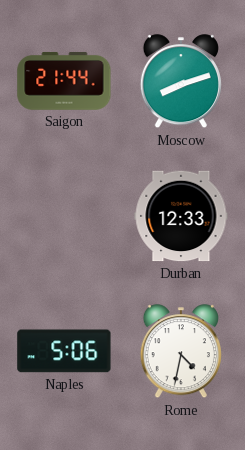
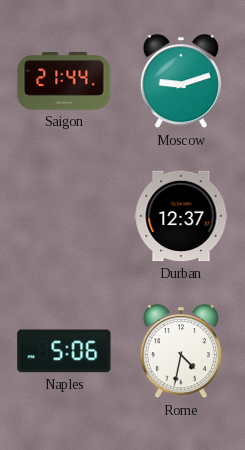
Moscow: 8:12 -> 9:12 (181, 82)
Durban: 12:33 -> 12:37 (181, 216)
